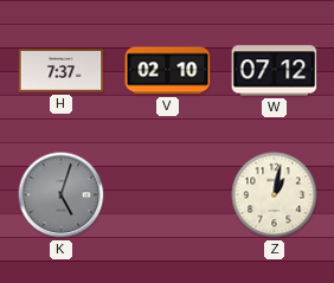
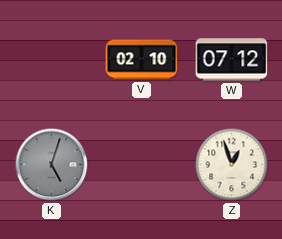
H: 7:37 -> none (62, 71)
Z: 1:02 -> 12:57 (232, 165)
